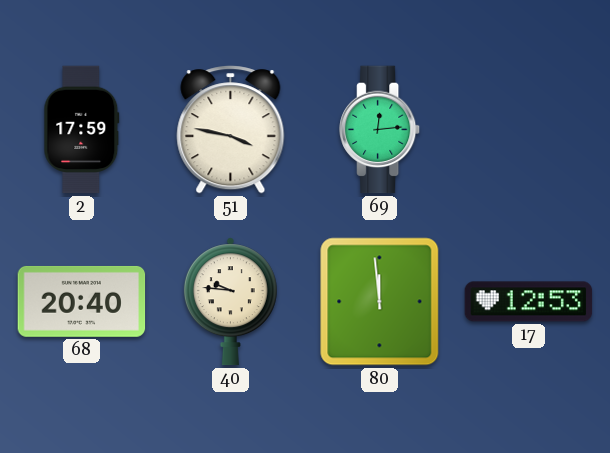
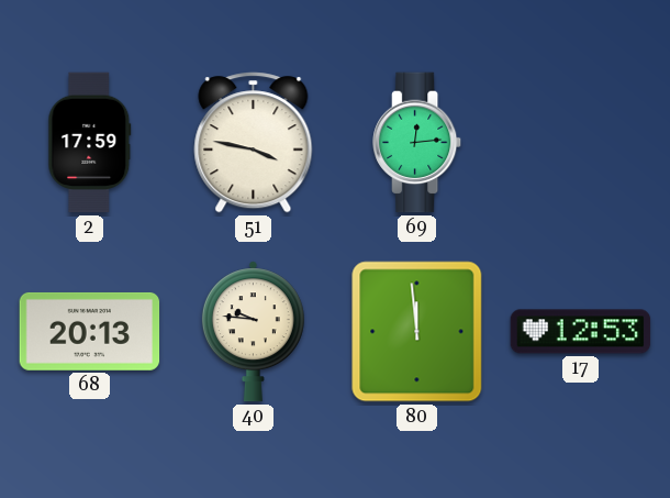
68: 20:40 -> 20:13 (90, 331)
